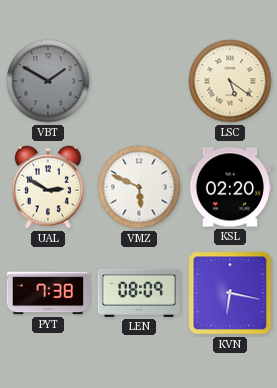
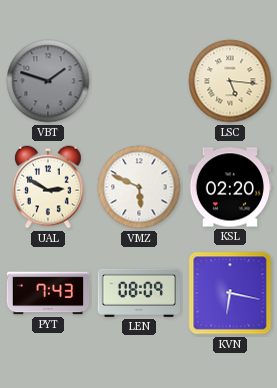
VBT: 1:50 -> 1:48 (48, 81)
LSC: 5:21 -> 5:16 (230, 81)
PYT: 7:38 -> 7:43 (48, 293)
